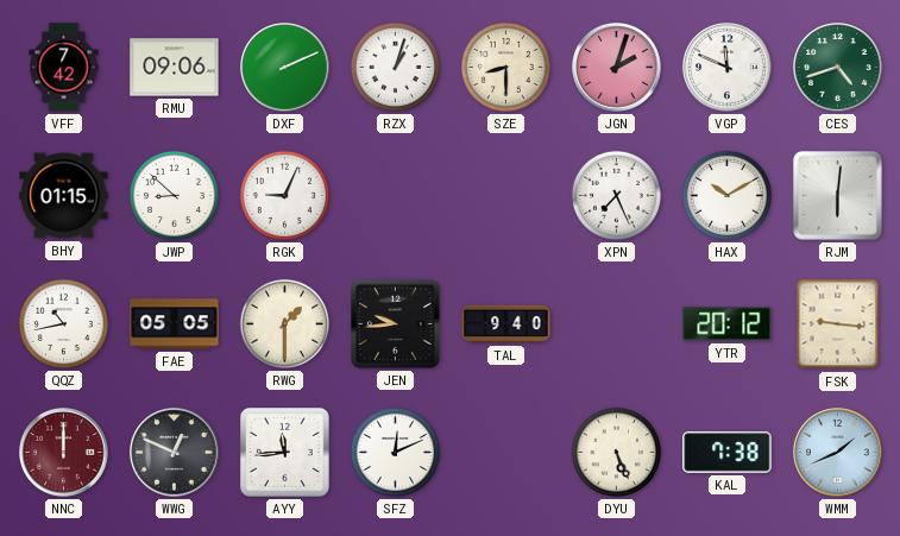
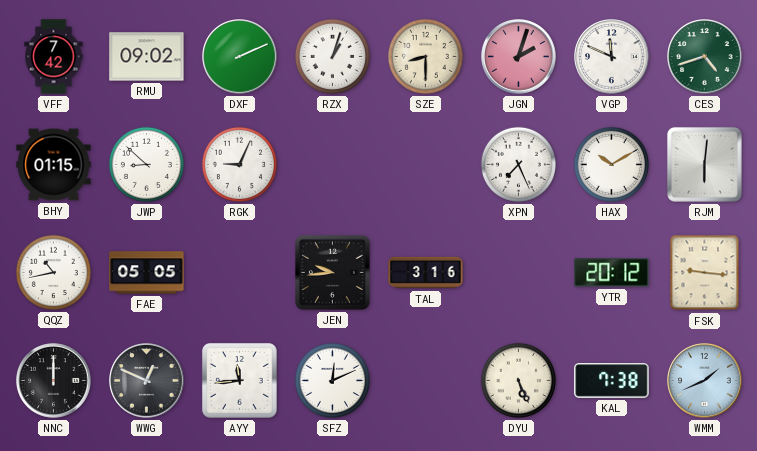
RMU: 09:06 -> 09:02 (147, 57)
RWG: 1:30 -> none (284, 323)
TAL: 9:40 -> 3:16 (426, 273)
NNC dial: burgundy -> black (54, 381)
